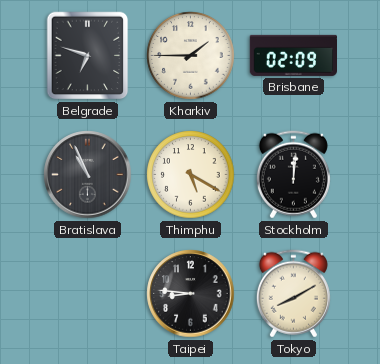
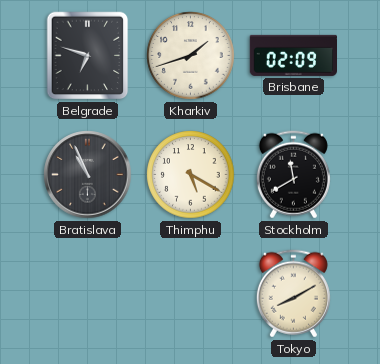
Kharkiv: 1:45 -> 1:42 (191, 56)
Stockholm: 12:01 -> 11:40 (293, 175)
Taipei: 8:46 -> none (191, 294)
